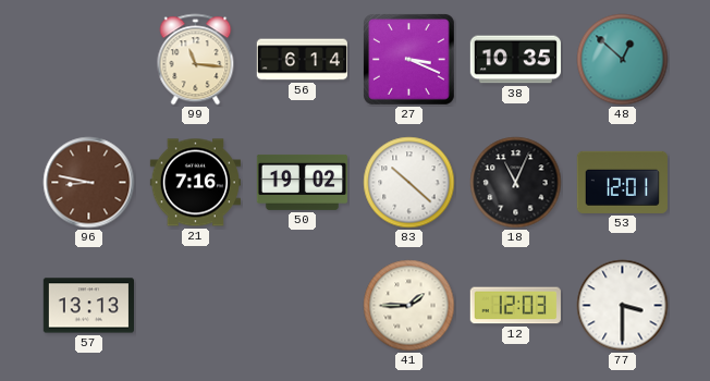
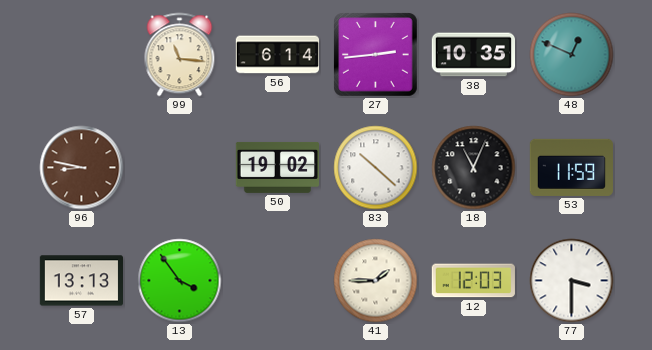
27: 3:19 -> 2:44 (376, 55)
48: 12:52 -> 12:49 (572, 55)
21: 7:16 -> none (195, 183)
53: 12:01 -> 11:59 (571, 167)
13: none -> 3:54 (180, 281)
